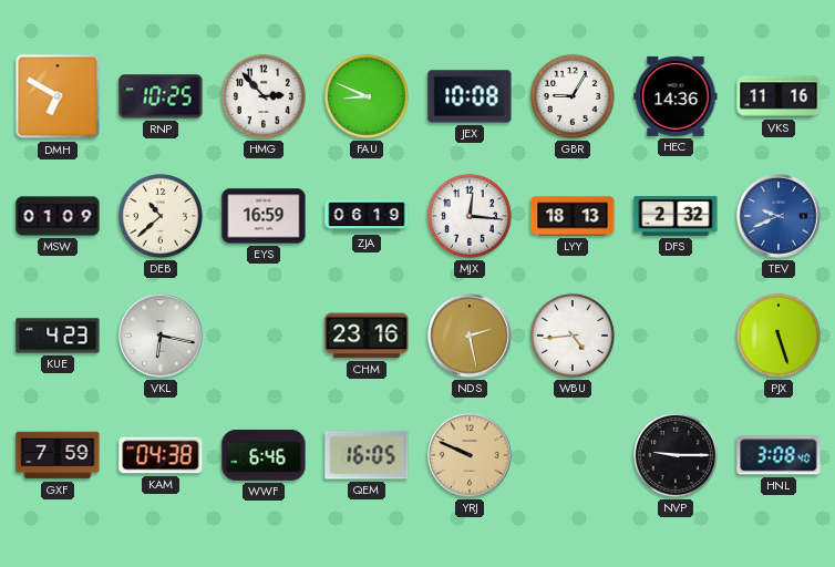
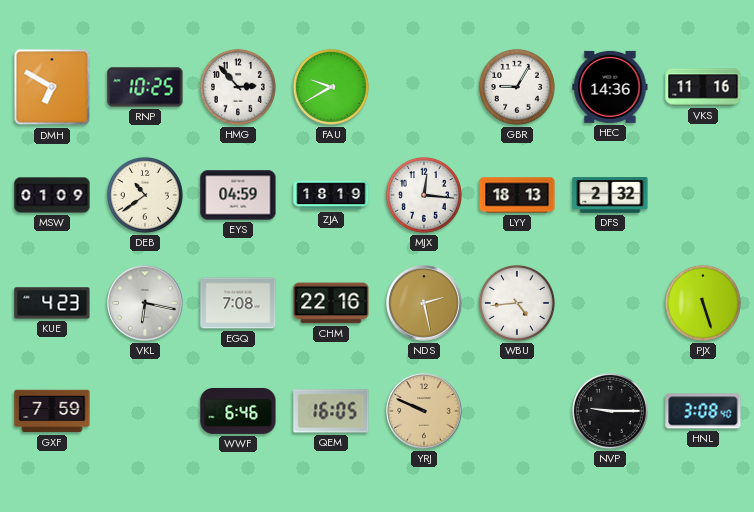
FAU: 8:49 -> 9:40 (331, 87)
JEX: 10:08 -> none (470, 96)
DEB: 10:38 -> 10:39 (145, 195)
EYS: 16:59 -> 04:59 (238, 195)
ZJA: 06:19 -> 18:19 (331, 195)
TEV: 9:41 -> none (779, 216)
EGQ: none -> 7:08 (238, 303)
CHM: 23:16 -> 22:16 (331, 303)
KAM: 04:38 -> none (161, 455)
